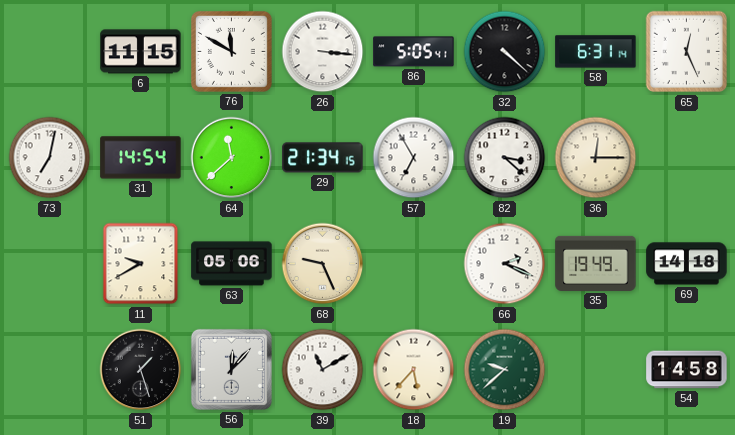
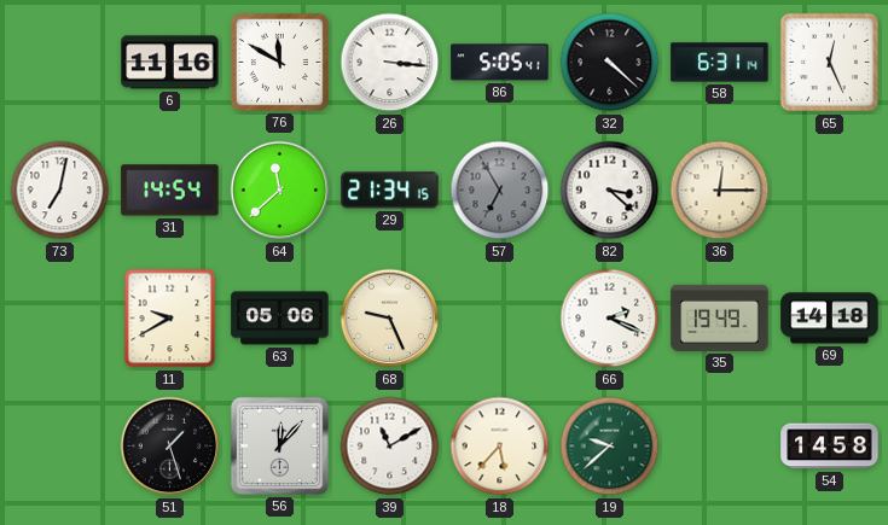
6: 11:15 -> 11:16 (170, 63)
57 dial: white -> grey (500, 191)
